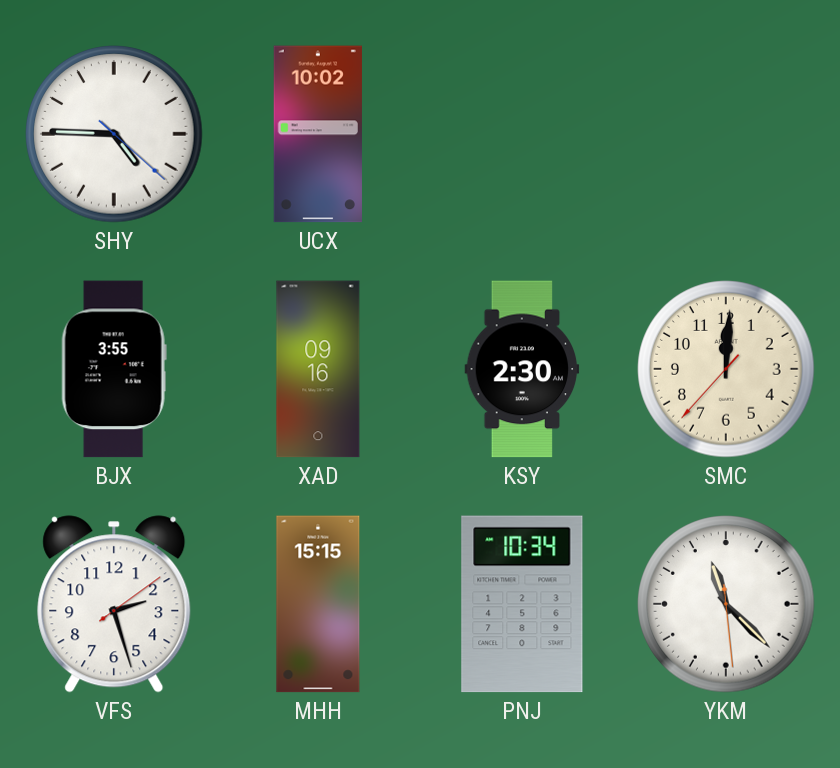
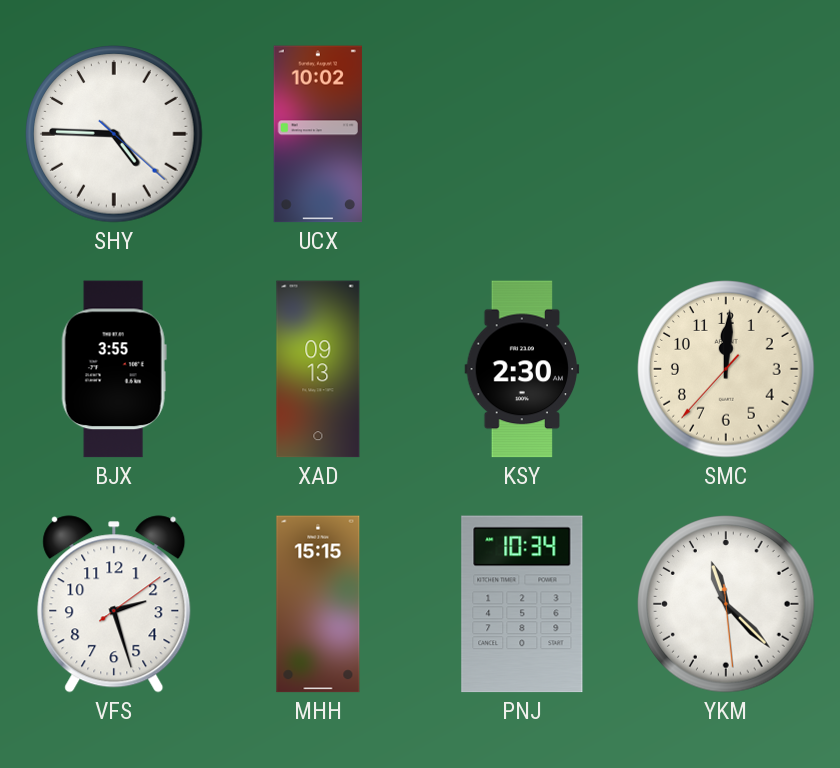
XAD: 09:16 -> 09:13 (318, 369)
